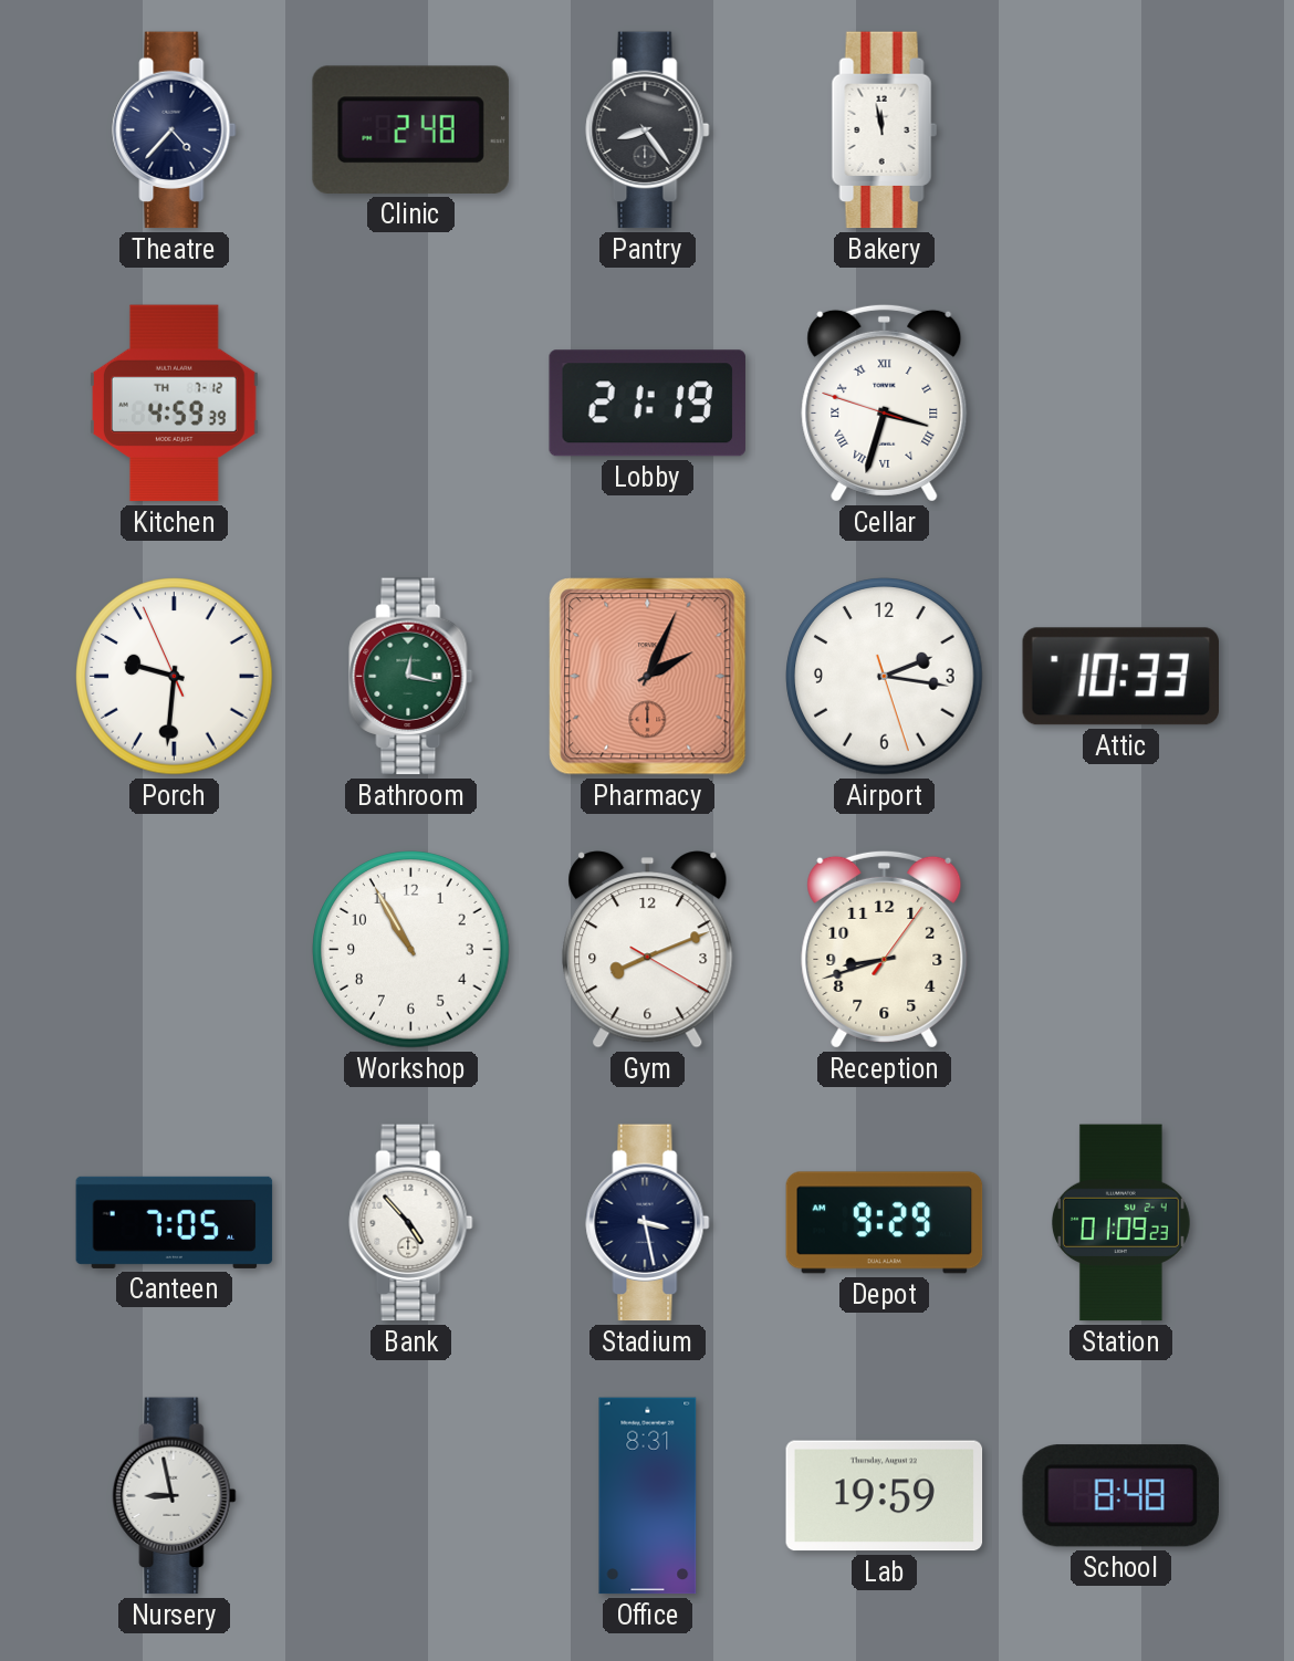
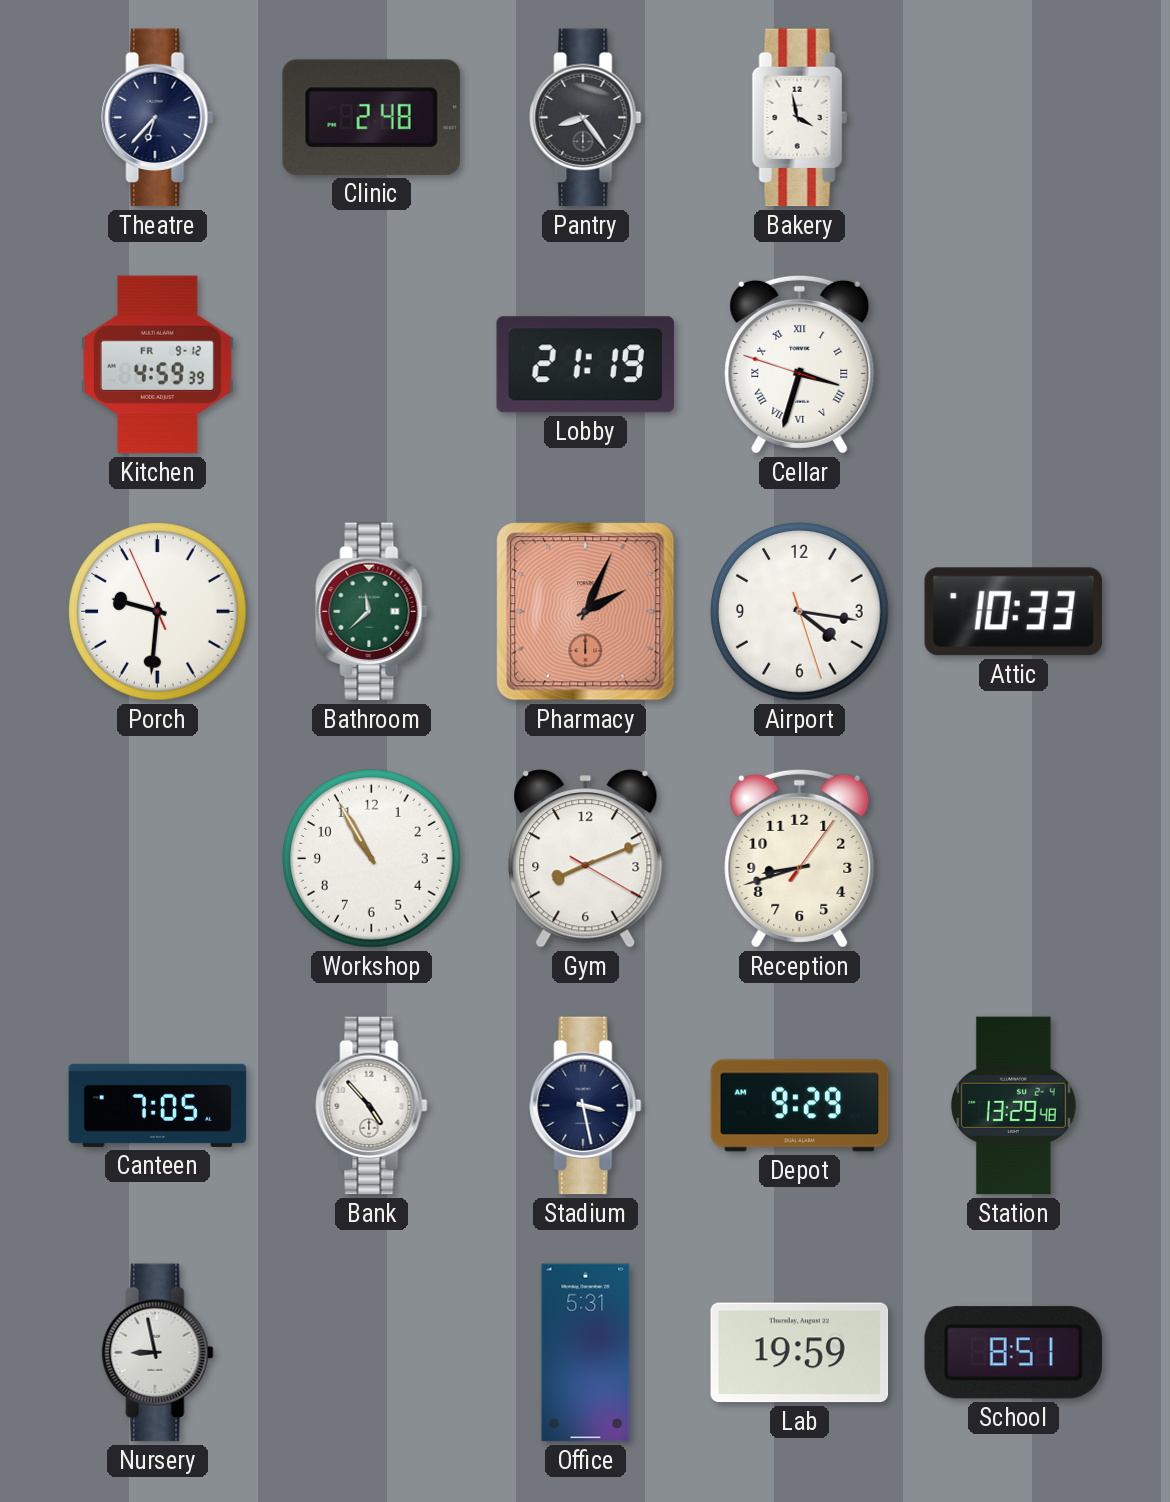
Theatre: 4:37 -> 6:37 (158, 118)
Bakery: 11:58 -> 3:58 (799, 118)
Kitchen date: TH 7-12 -> FR 9-12 (157, 365)
Bathroom: 12:17 -> 11:38 (372, 612)
Airport: 2:16 -> 4:16 (800, 612)
Station: 01:09 -> 13:29 (1014, 1106)
Office: 8:31 -> 5:31 (586, 1353)
School: 8:48 -> 8:51 (1013, 1353)
